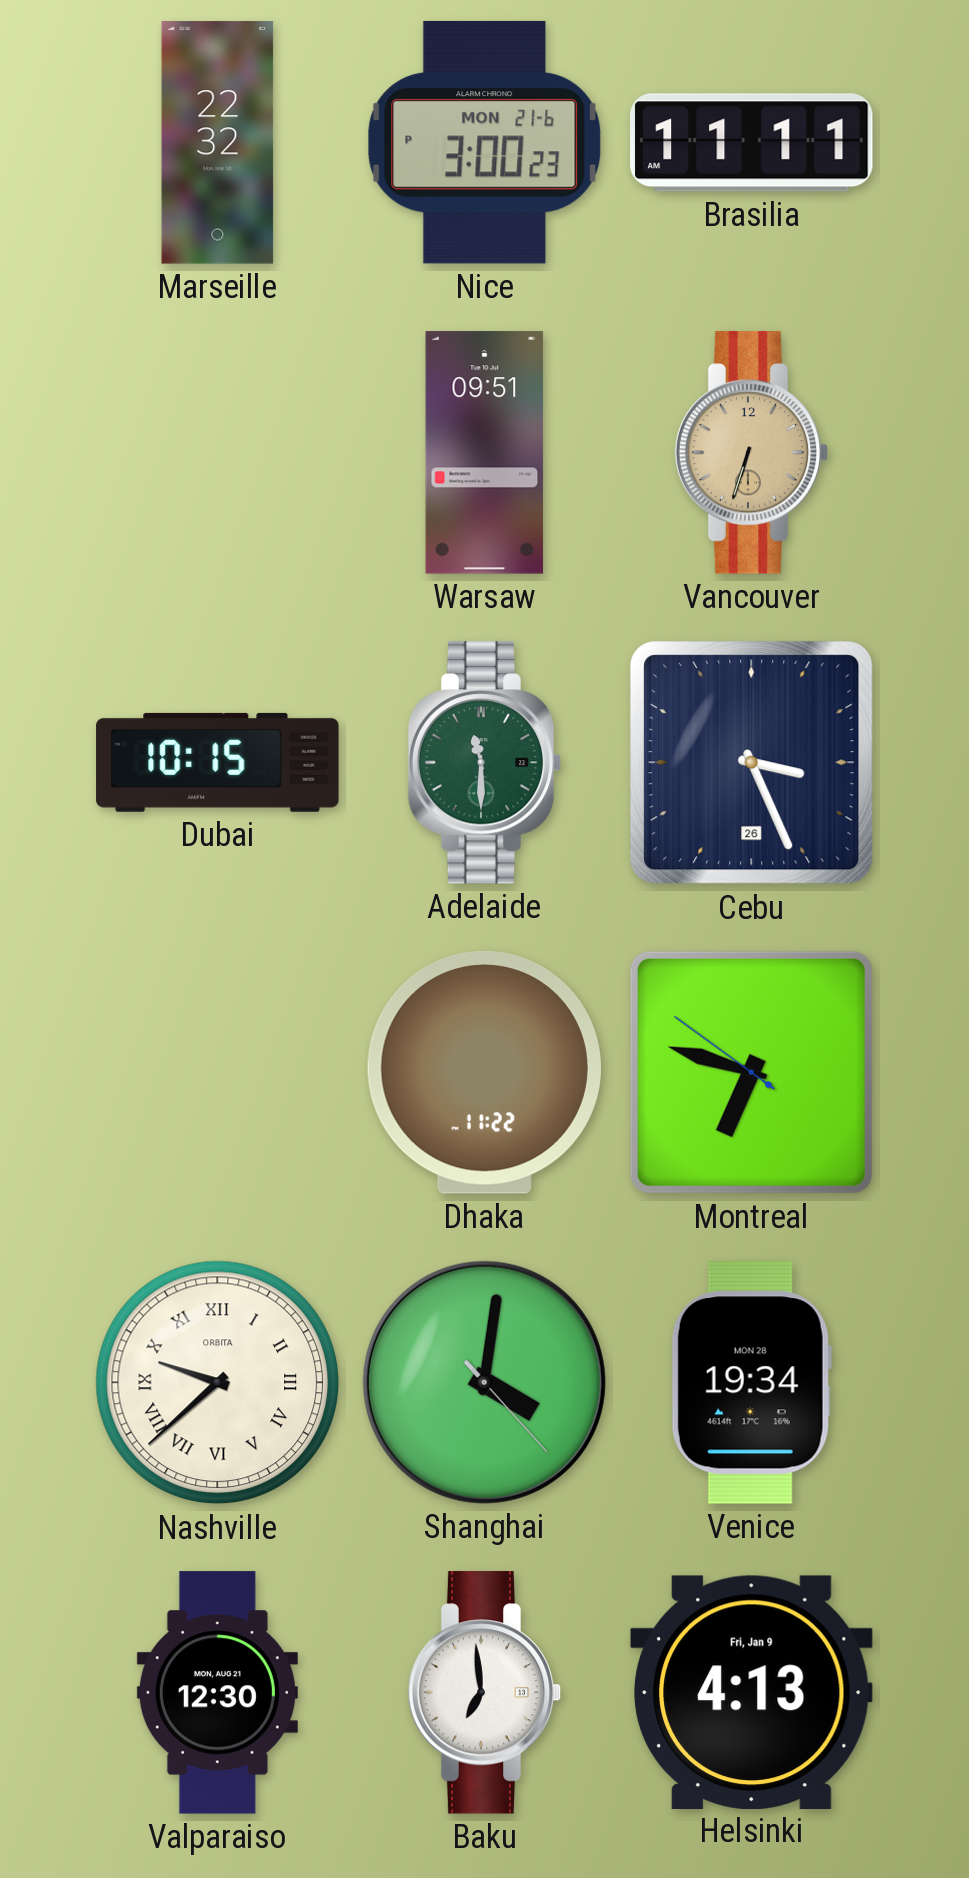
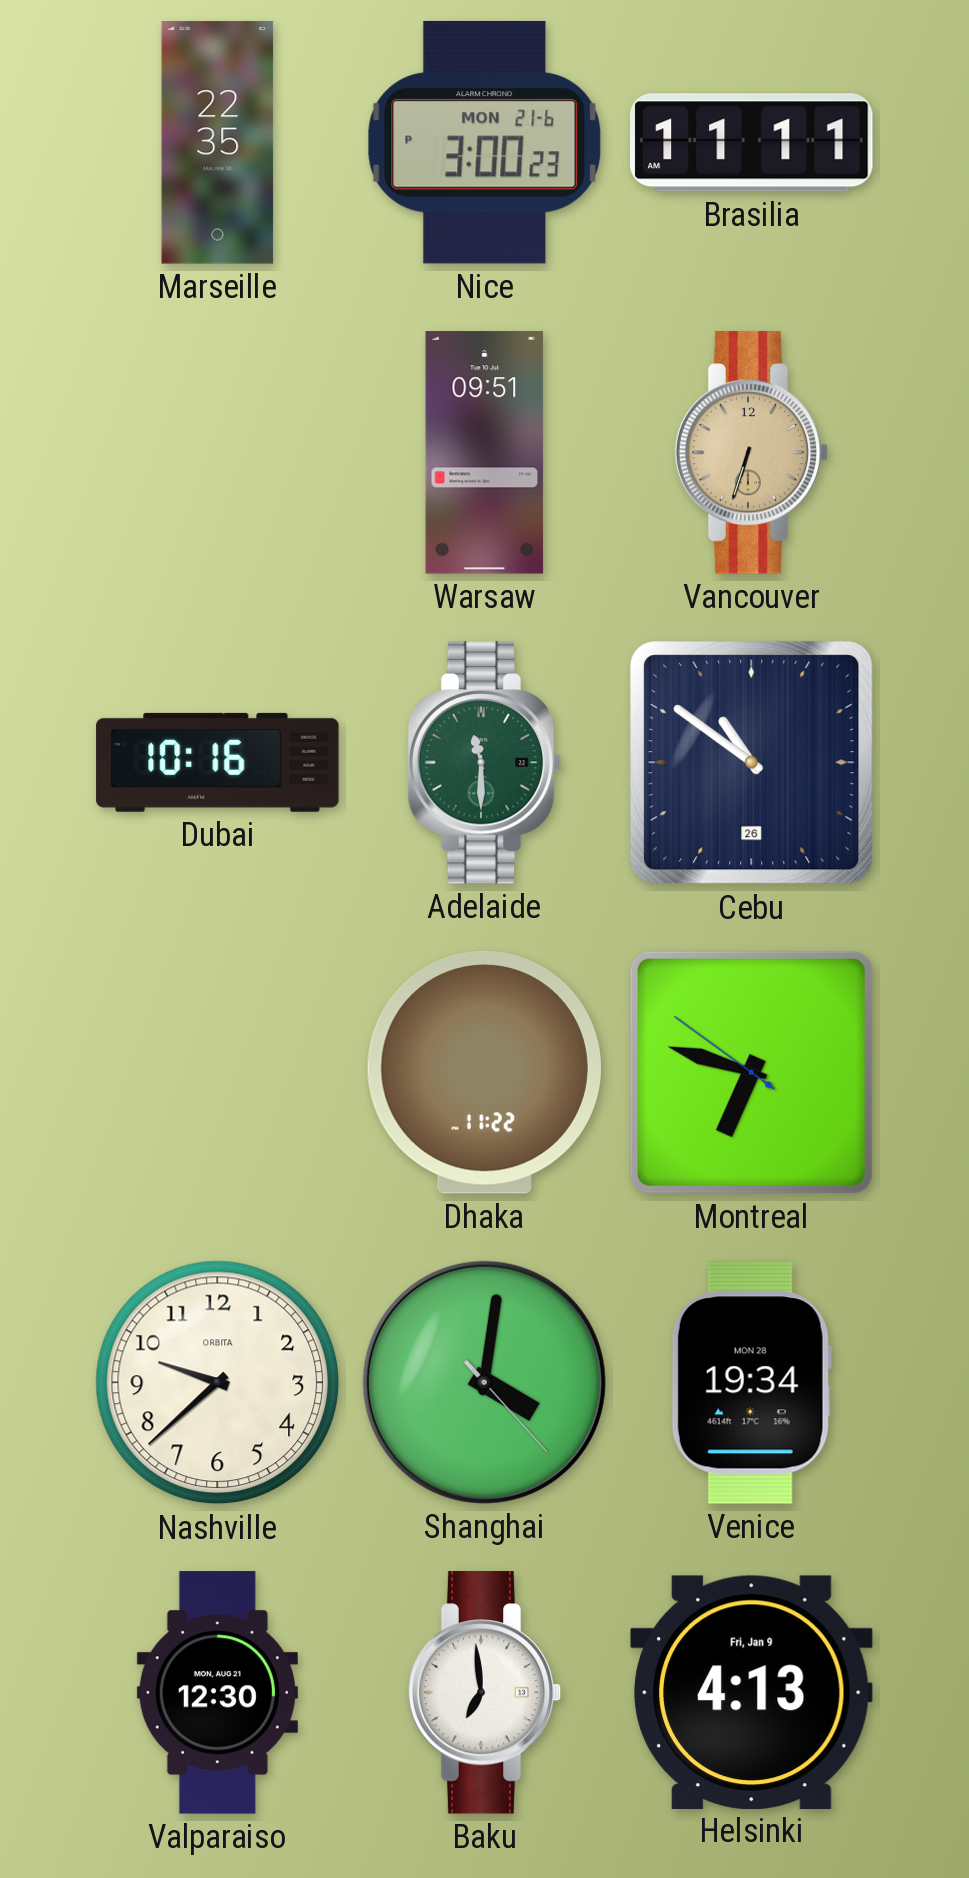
Marseille: 22:32 -> 22:35 (218, 143)
Dubai: 10:15 -> 10:16 (218, 762)
Cebu: 3:26 -> 10:51 (752, 763)
Nashville numerals: Roman -> Arabic (218, 1383)
